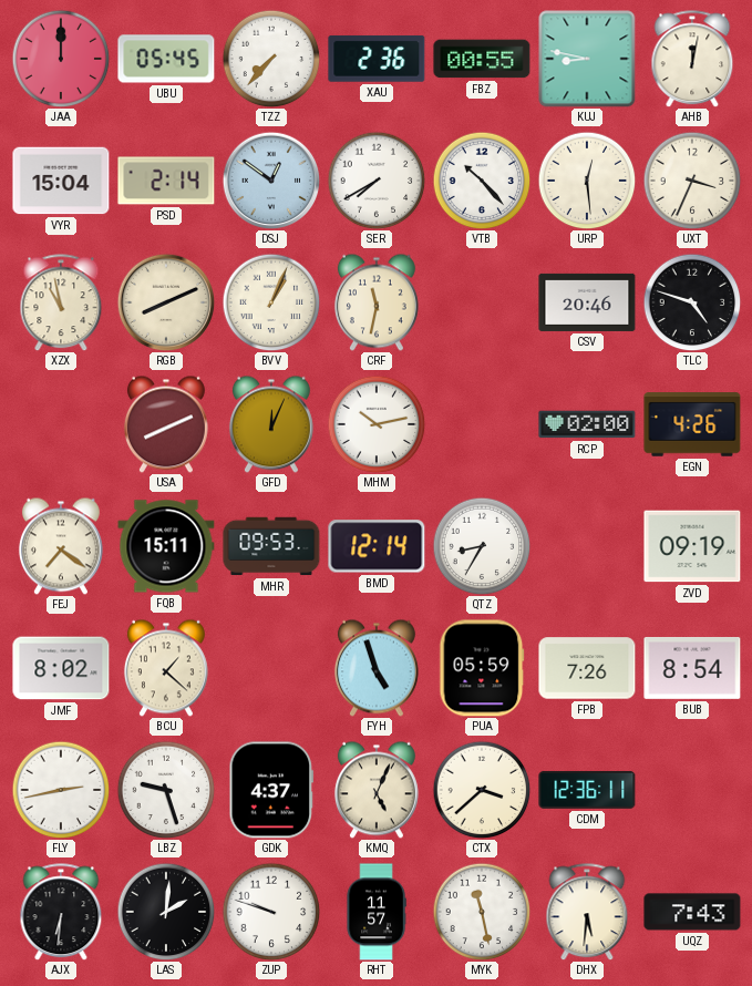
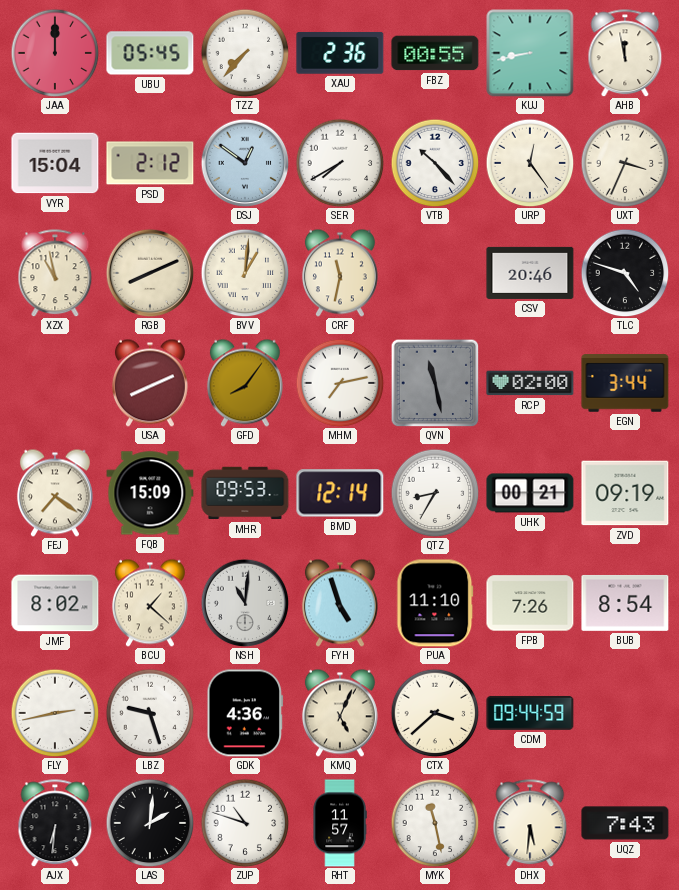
KUJ: 8:47 -> 8:43 (530, 53)
AHB: 12:02 -> 11:58 (625, 53)
PSD: 2:14 -> 2:12 (150, 163)
URP: 12:29 -> 12:24 (530, 163)
BVV: 1:04 -> 1:01 (245, 273)
GFD: 12:04 -> 8:06 (245, 383)
MHM: 10:13 -> 7:13 (340, 383)
QVN: none -> 11:28 (435, 383)
EGN: 4:26 -> 3:44 (625, 383)
FQB: 15:11 -> 15:09 (150, 493)
UHK: none -> 00:21 (530, 493)
NSH: none -> 11:01 (245, 603)
PUA: 05:59 -> 11:10 (435, 603)
GDK: 4:37 -> 4:36 (245, 713)
CDM: 12:36 -> 09:44 (530, 713)
ZUP: 9:48 -> 10:48 (245, 823)
